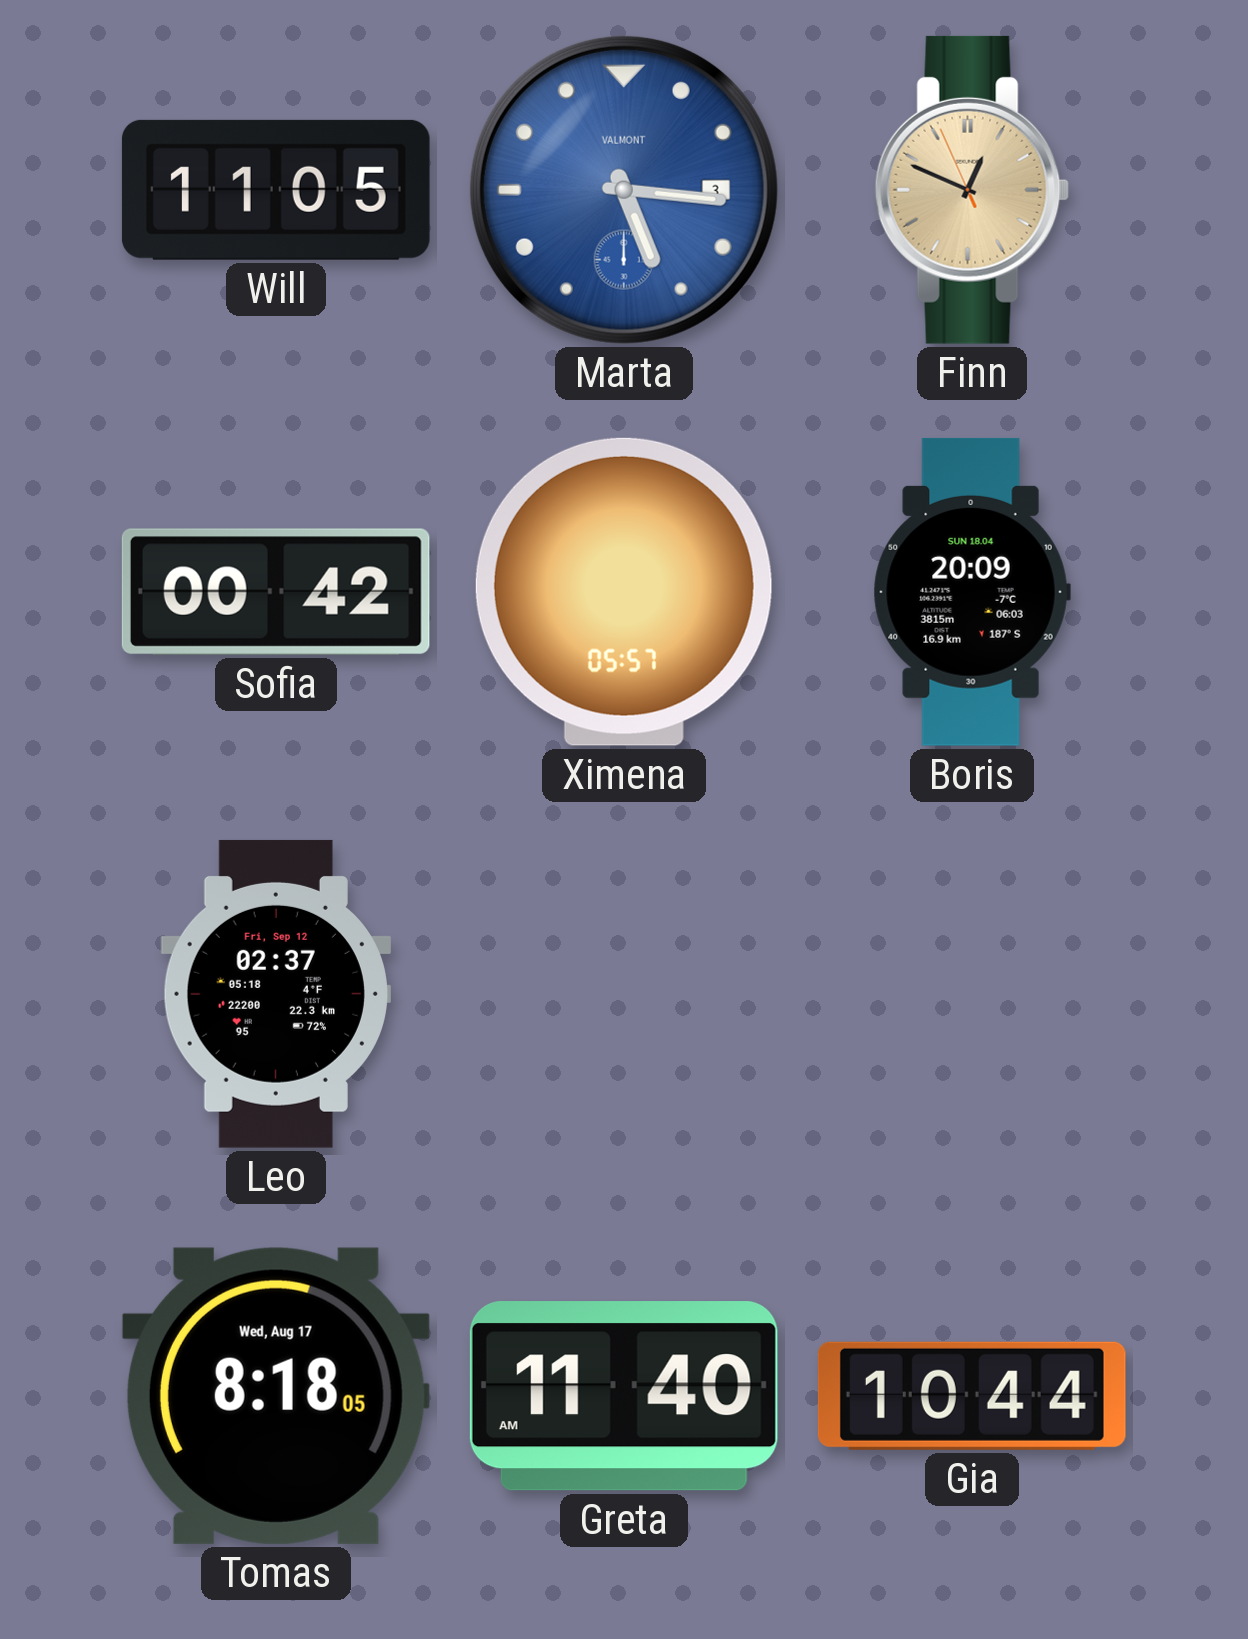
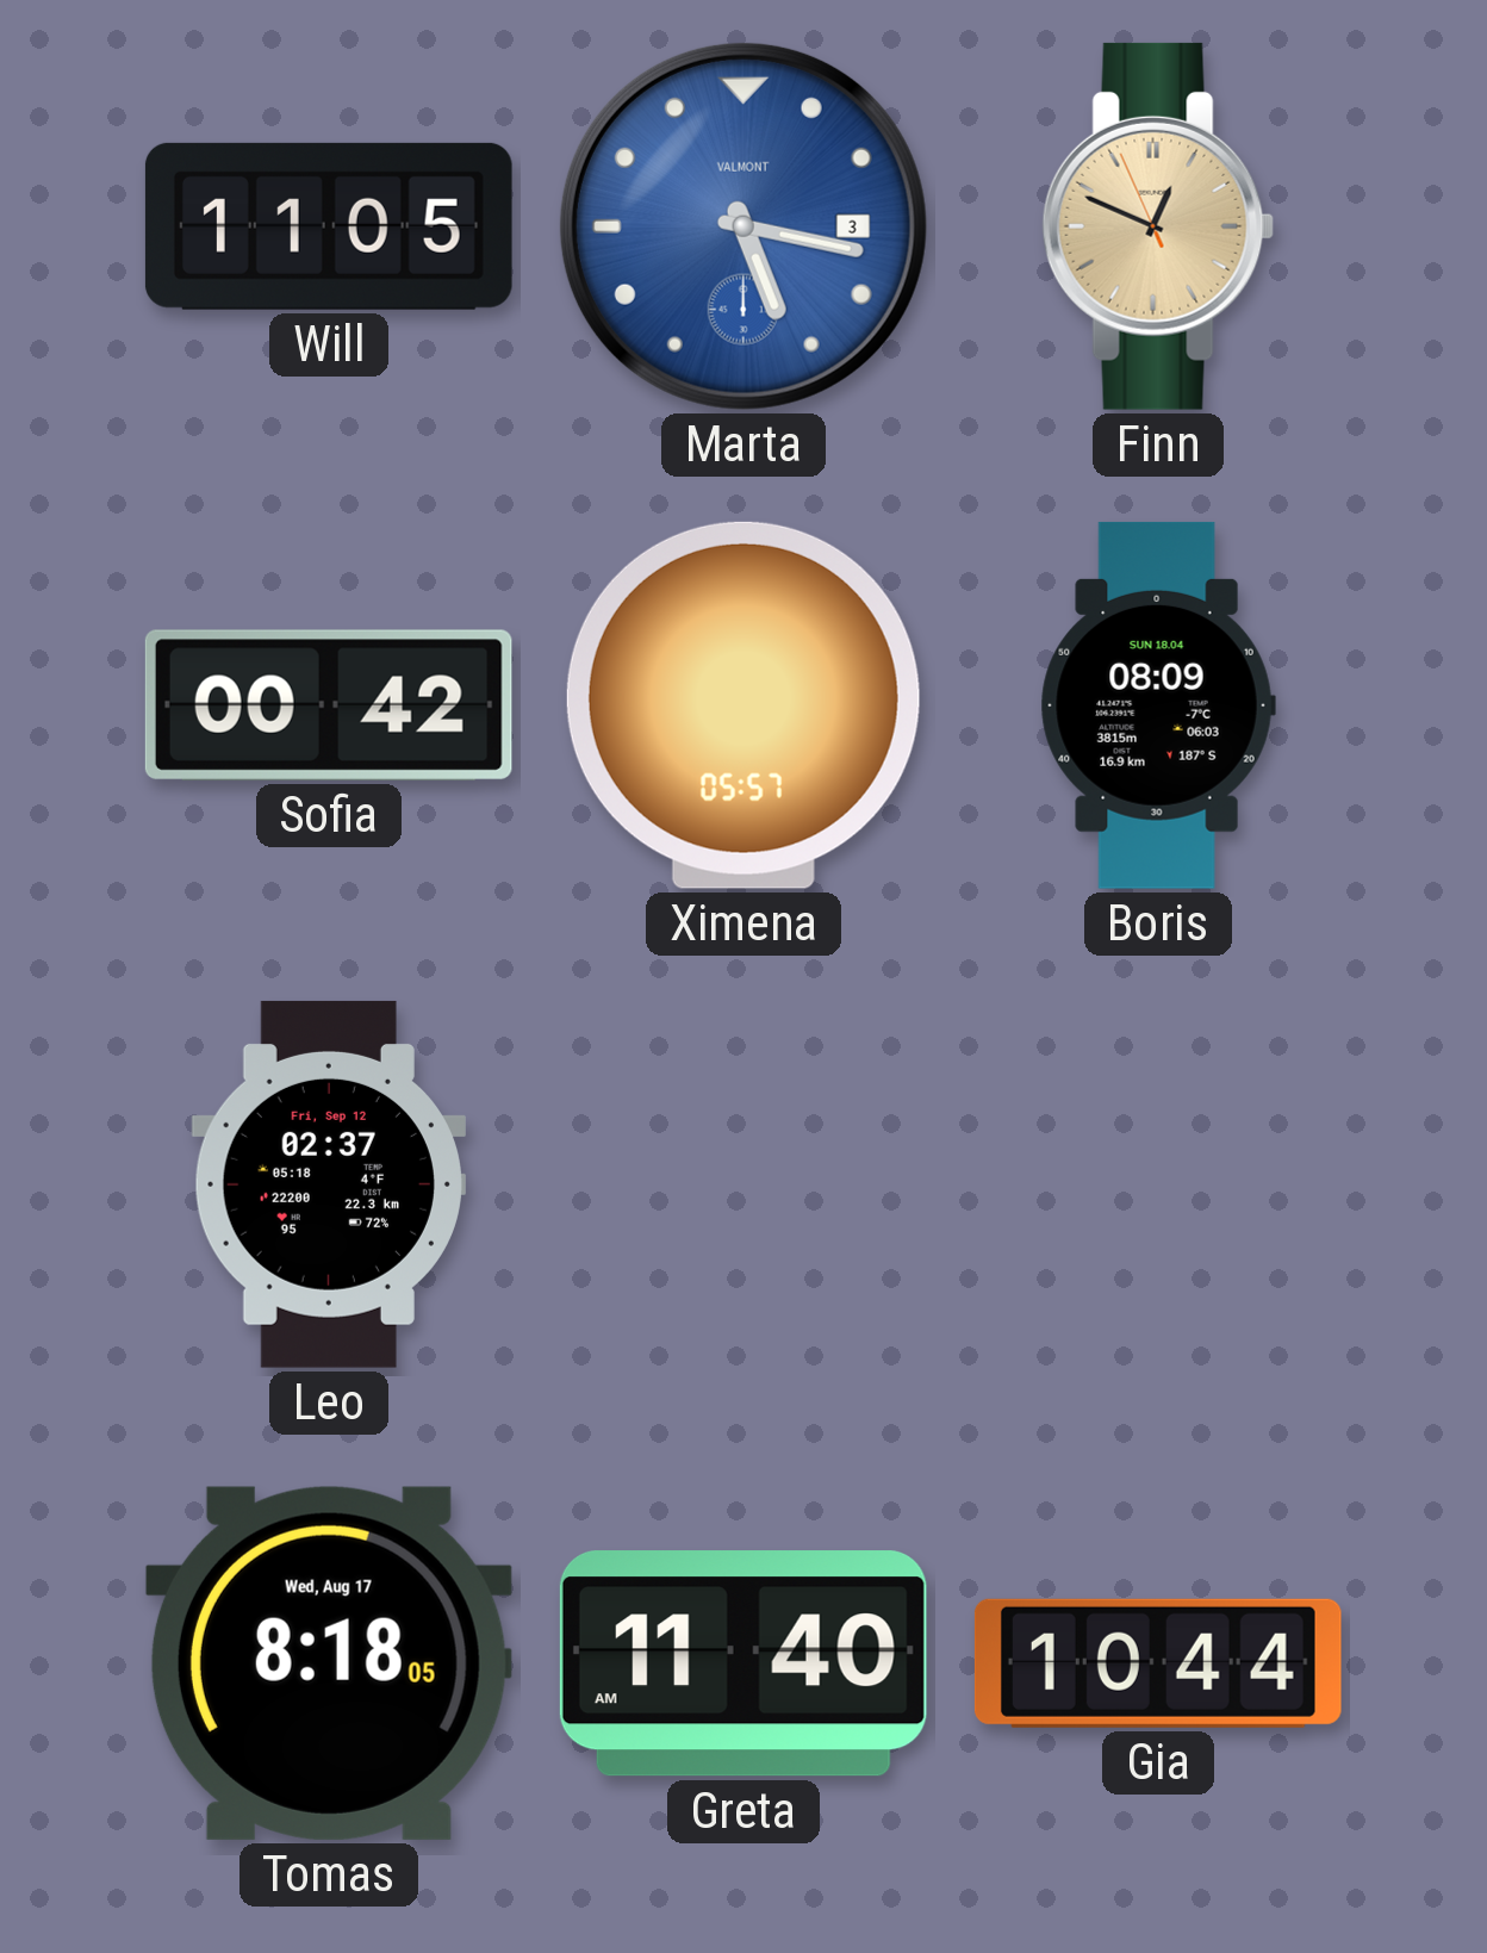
Marta: 5:16 -> 5:17 (744, 226)
Boris: 20:09 -> 08:09 (1158, 705)
